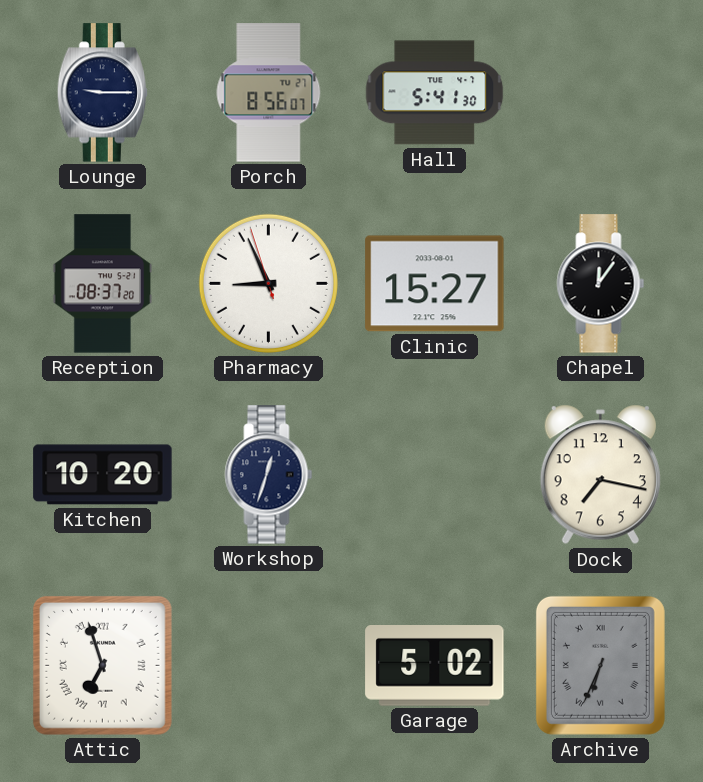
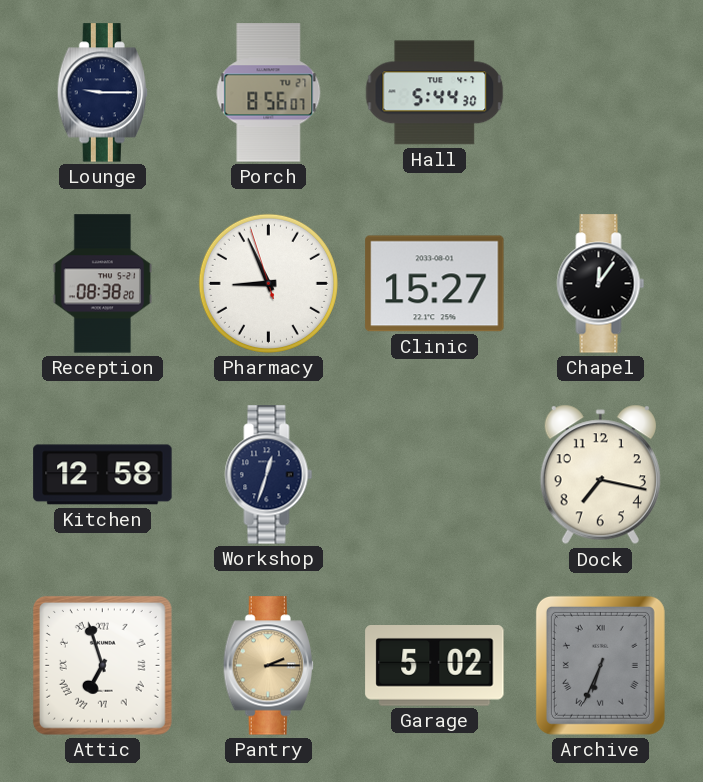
Hall: 5:41 -> 5:44 (435, 93)
Reception: 08:37 -> 08:38 (103, 284)
Kitchen: 10:20 -> 12:58 (103, 475)
Pantry: none -> 2:15 (268, 666)
